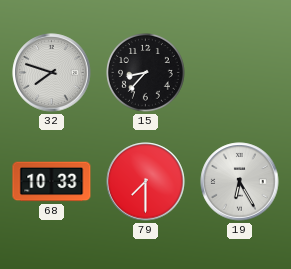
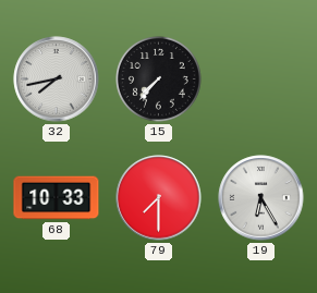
32: 7:48 -> 7:43 (57, 80)
15: 8:37 -> 7:37 (159, 80)
